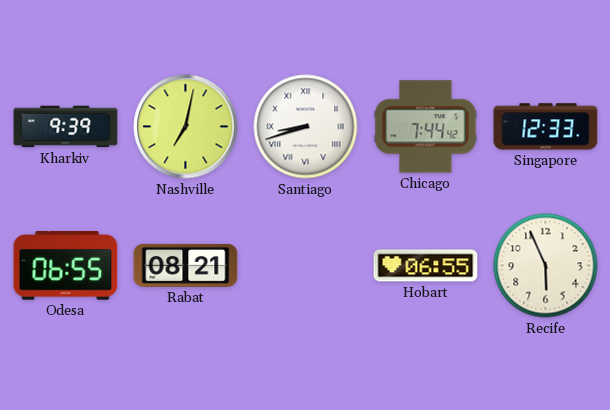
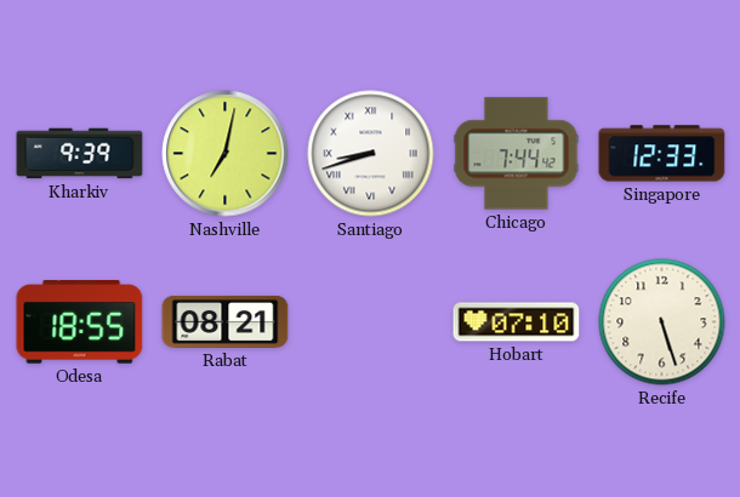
Odesa: 06:55 -> 18:55 (80, 322)
Hobart: 06:55 -> 07:10 (517, 322)
Recife: 5:56 -> 5:27 (662, 322)
